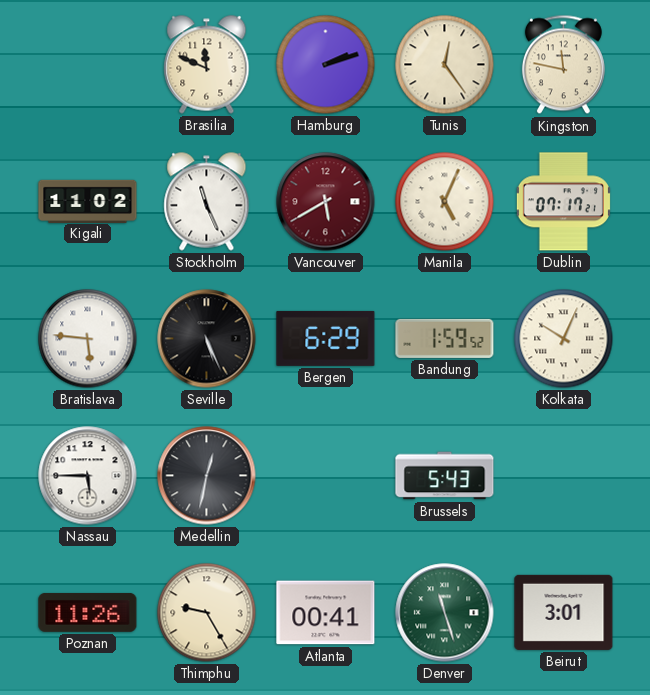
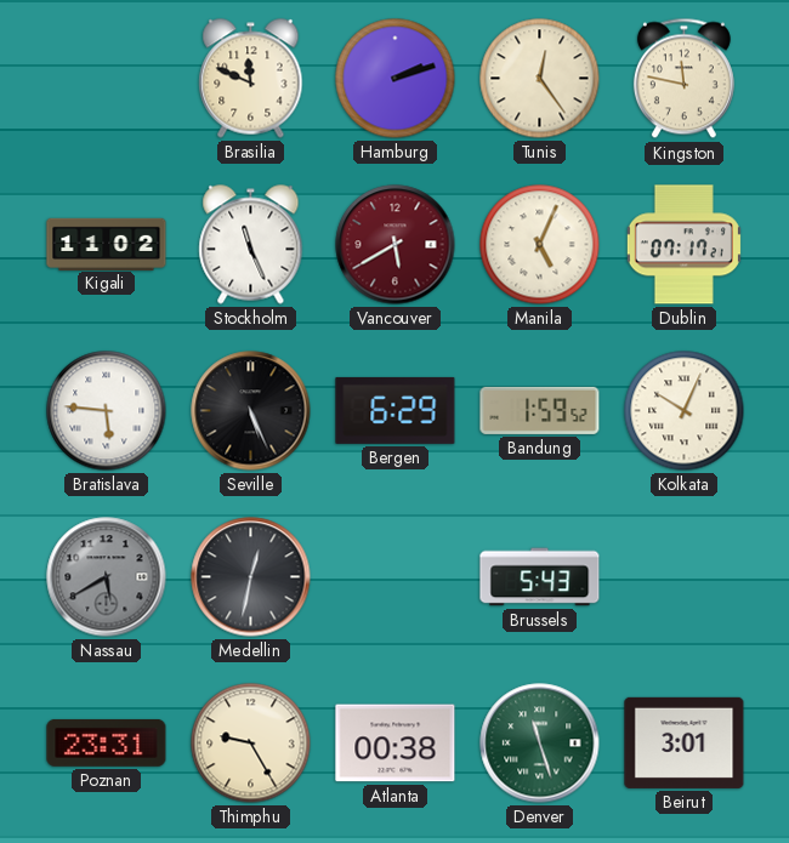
Nassau: 5:45 -> 5:40 (107, 577)
Nassau dial: white -> grey (107, 577)
Poznan: 11:26 -> 23:31 (107, 744)
Atlanta: 00:41 -> 00:38 (396, 744)
